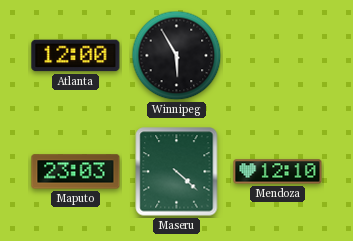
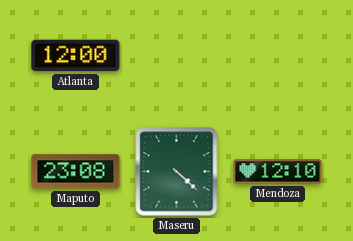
Winnipeg: 5:55 -> none (177, 56)
Maputo: 23:03 -> 23:08 (76, 172)
